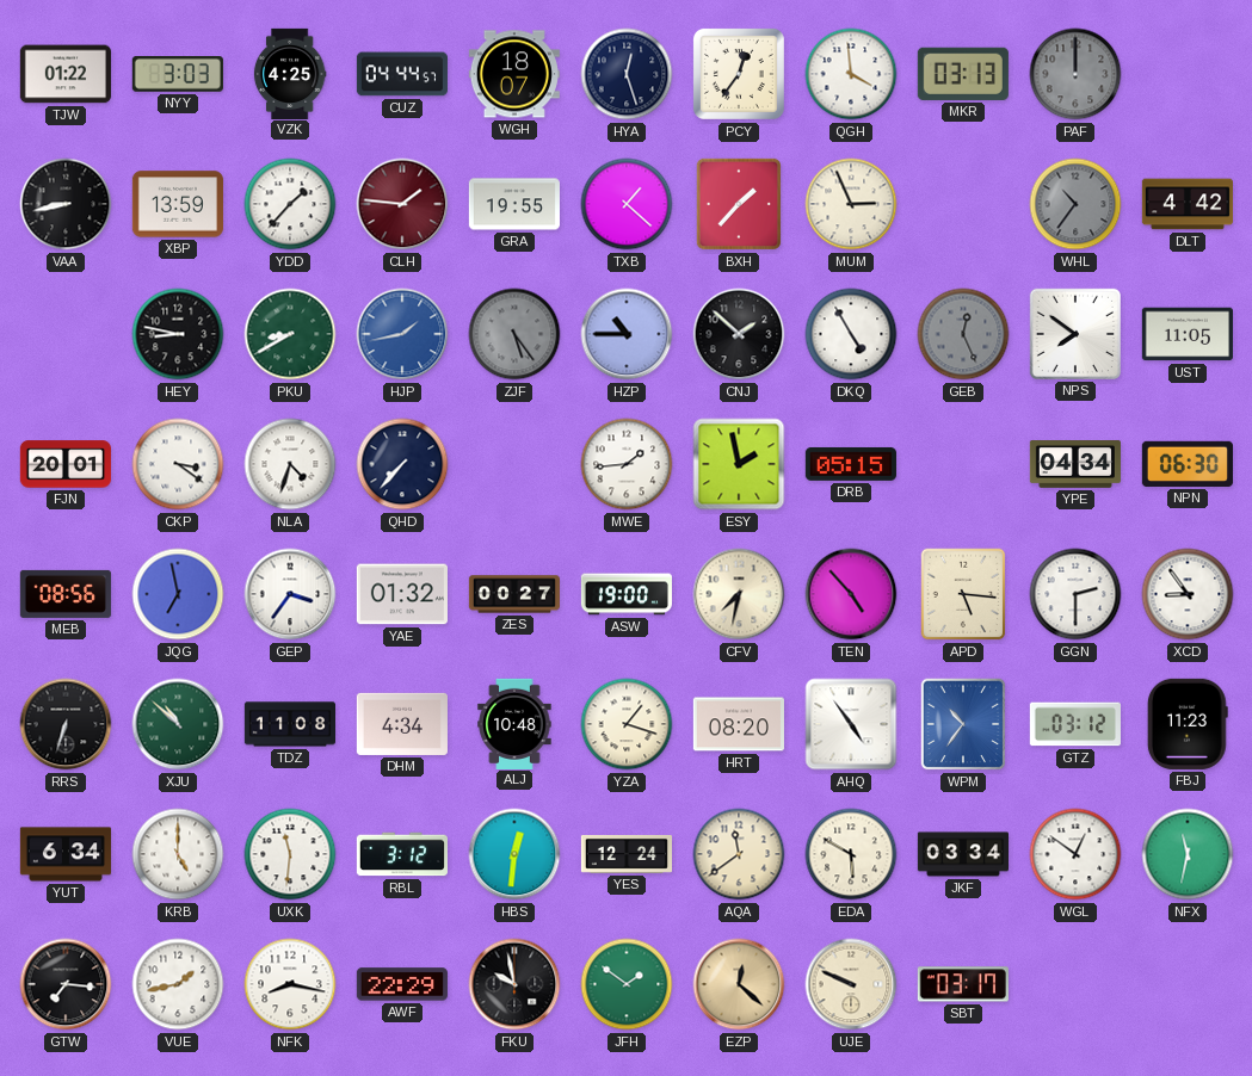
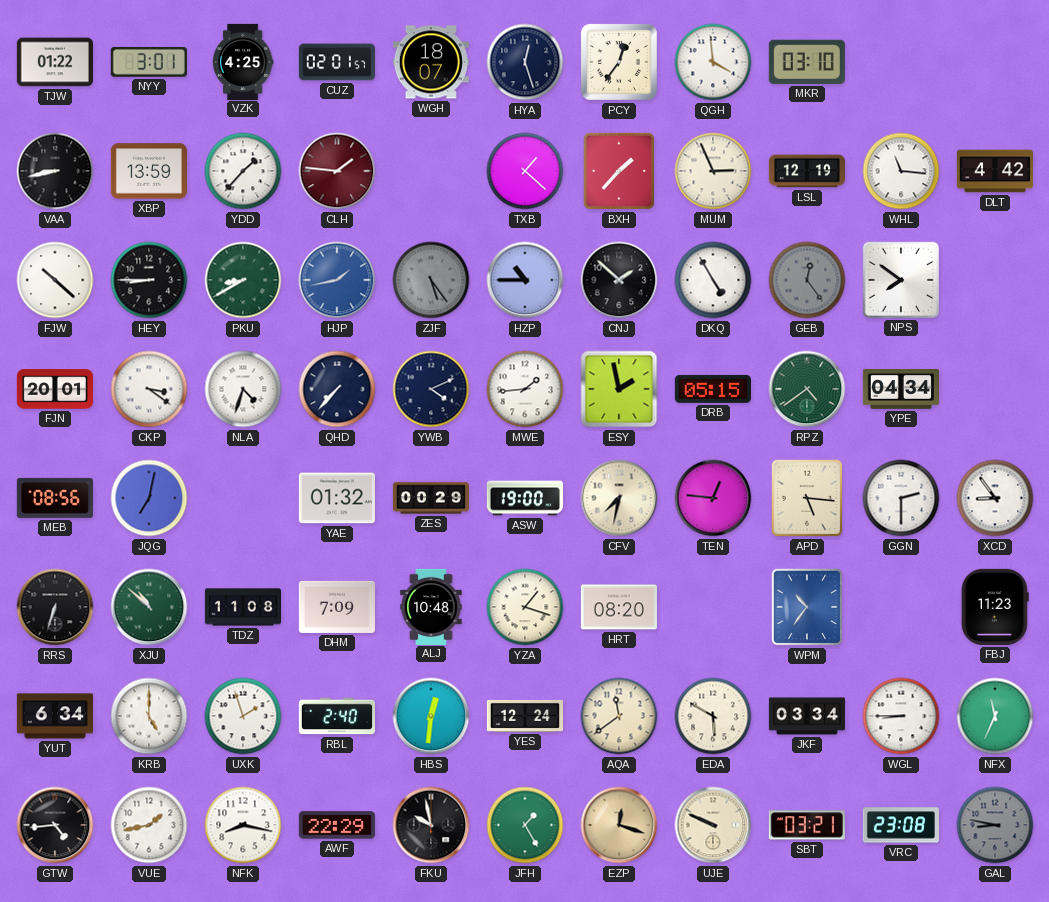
NYY: 3:03 -> 3:01 (149, 63)
CUZ: 04:44 -> 02:01 (337, 62)
MKR: 03:13 -> 03:10 (807, 62)
PAF: 12:00 -> none (1075, 74)
GRA: 19:55 -> none (514, 204)
LSL: none -> 12:19 (807, 171)
WHL: 10:36 -> 11:16 (901, 171)
WHL dial: grey -> white (901, 171)
FJW: none -> 10:22 (55, 280)
HEY: 8:47 -> 8:45 (149, 280)
GEB: 12:26 -> 12:24 (807, 280)
UST: 11:05 -> none (1188, 334)
YWB: none -> 4:11 (431, 389)
RPZ: none -> 4:39 (807, 389)
NPN: 06:30 -> none (1188, 464)
JQG: 6:58 -> 7:02 (149, 498)
GEP: 3:36 -> none (290, 594)
ZES: 00:27 -> 00:29 (430, 498)
TEN: 4:53 -> 12:46 (713, 498)
DHM: 4:34 -> 7:09 (337, 607)
AHQ: 4:54 -> none (851, 724)
GTZ: 03:12 -> none (1075, 724)
UXK: 11:31 -> 1:57 (243, 716)
RBL: 3:12 -> 2:40 (337, 716)
WGL: 12:51 -> 8:45 (901, 716)
NFX: 11:32 -> 11:34 (995, 716)
GTW: 7:16 -> 4:44 (55, 825)
JFH: 1:51 -> 1:25 (525, 825)
EZP: 12:22 -> 12:18 (619, 825)
SBT: 03:17 -> 03:21 (807, 825)
VRC: none -> 23:08 (901, 825)
GAL: none -> 8:47 (995, 825)
